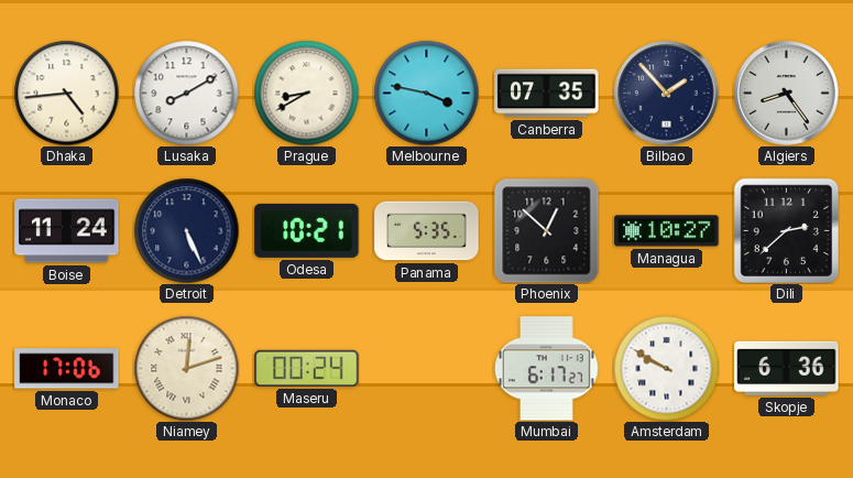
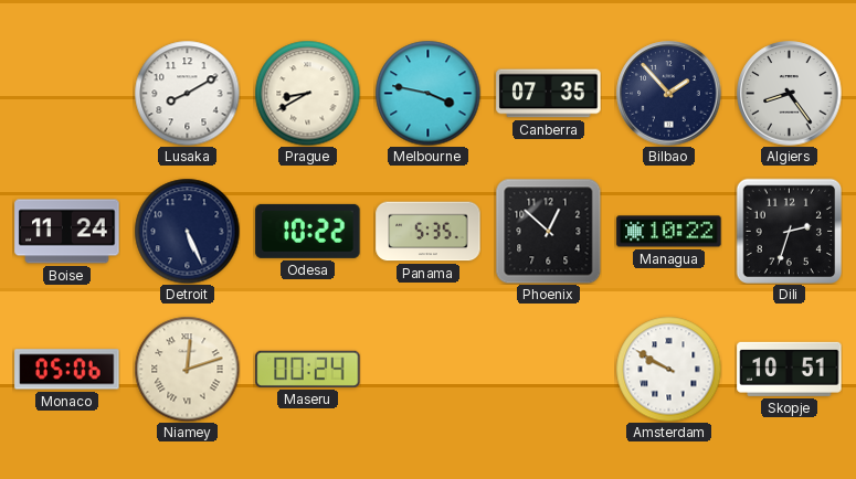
Dhaka: 4:44 -> none (66, 93)
Odesa: 10:21 -> 10:22 (308, 231)
Managua: 10:27 -> 10:22 (669, 232)
Dili: 2:38 -> 2:33 (789, 231)
Monaco: 17:06 -> 05:06 (67, 370)
Mumbai: 6:17 -> none (546, 369)
Skopje: 6:36 -> 10:51 (790, 369)
